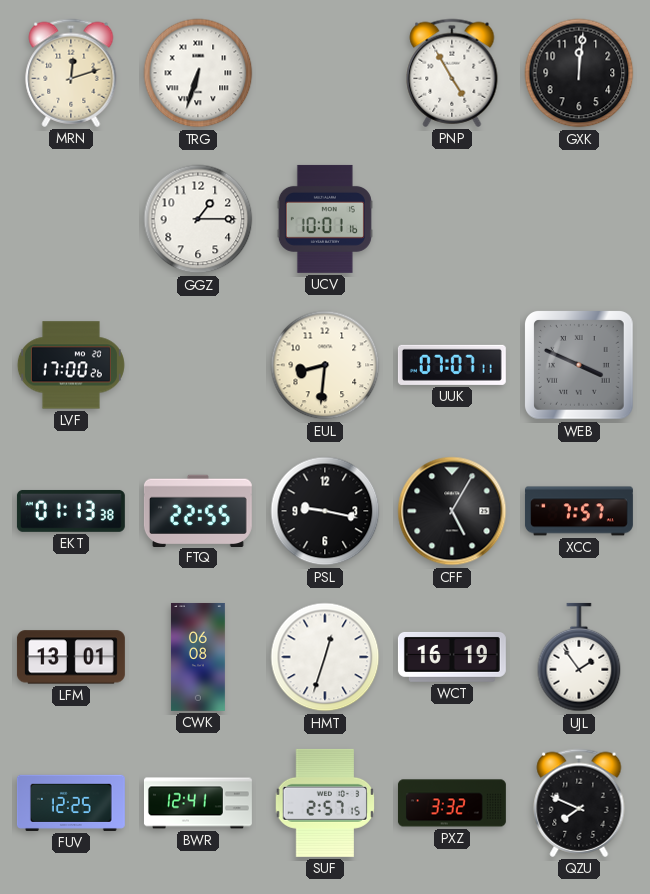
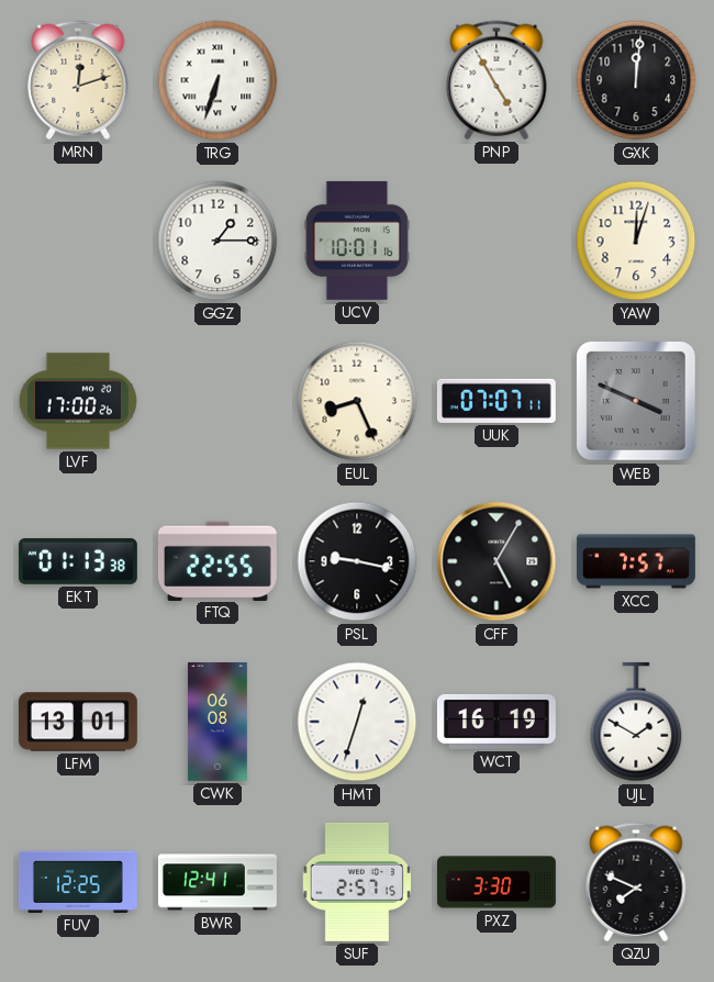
YAW: none -> 12:03 (636, 241)
EUL: 8:31 -> 8:26 (357, 401)
UJL: 1:54 -> 1:50 (636, 722)
PXZ: 3:32 -> 3:30 (497, 882)
